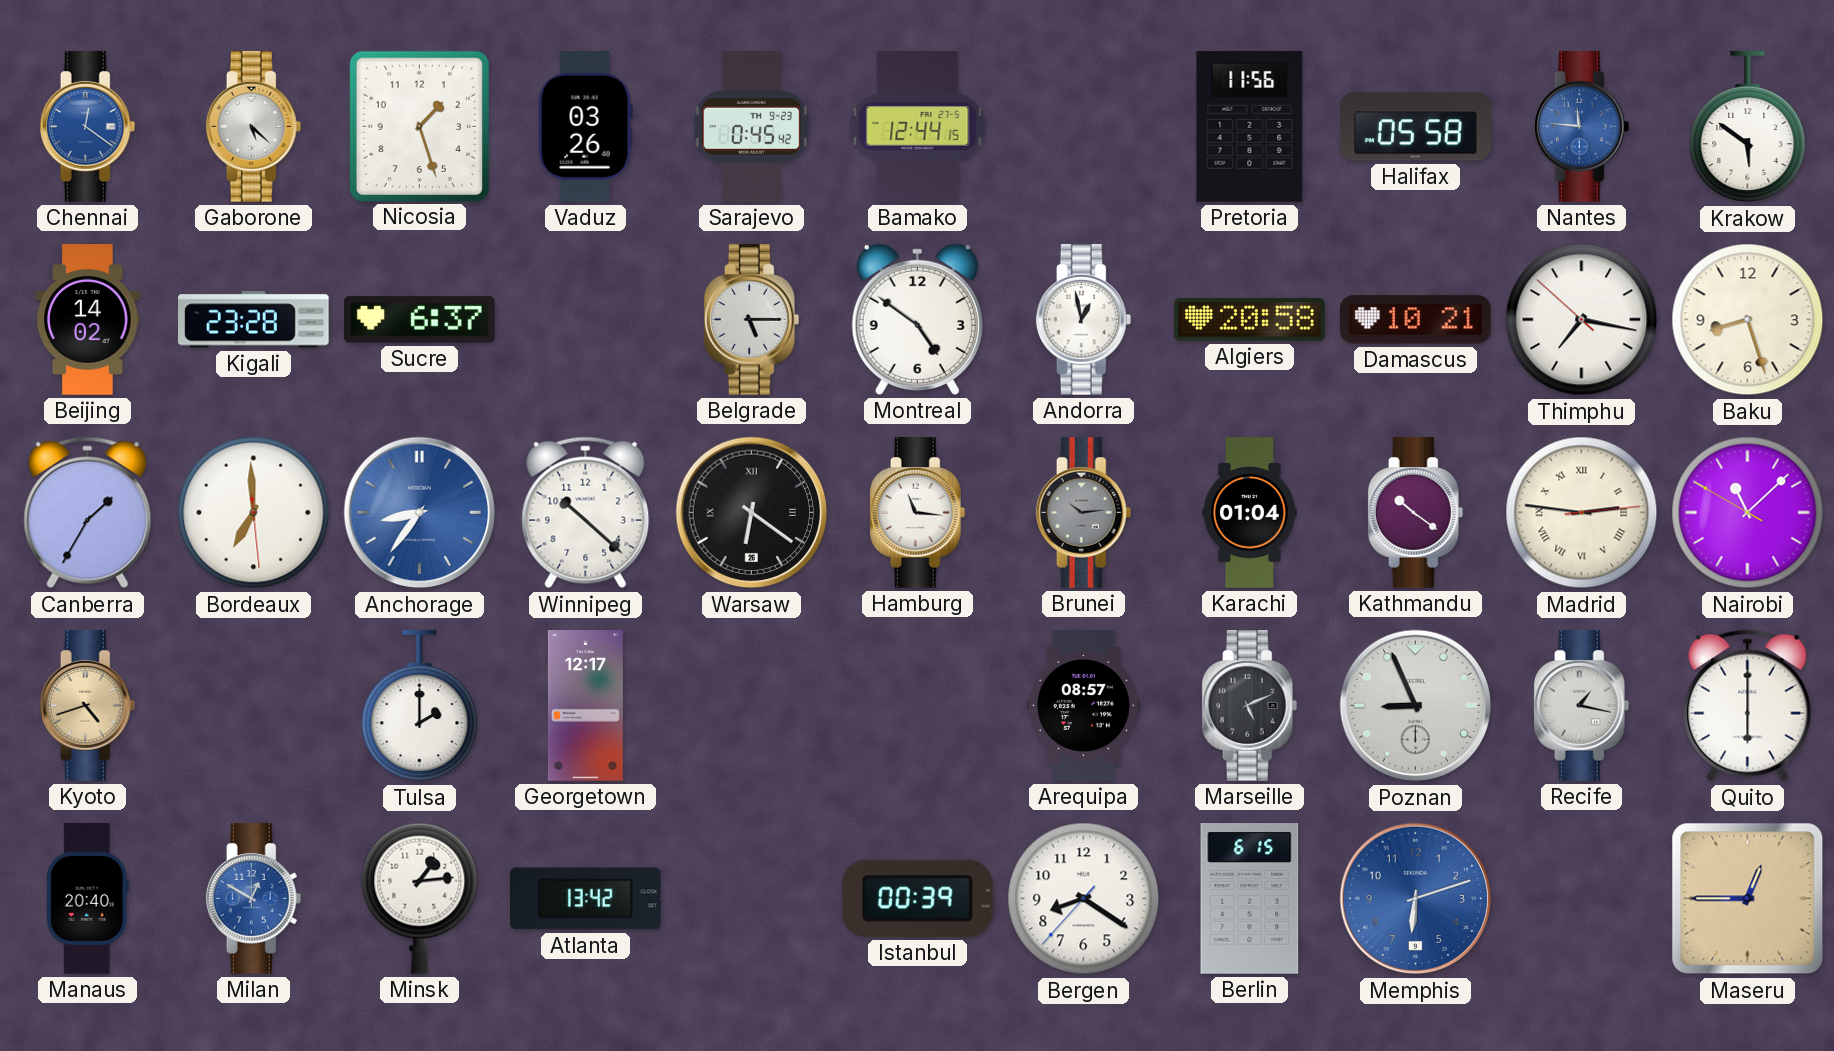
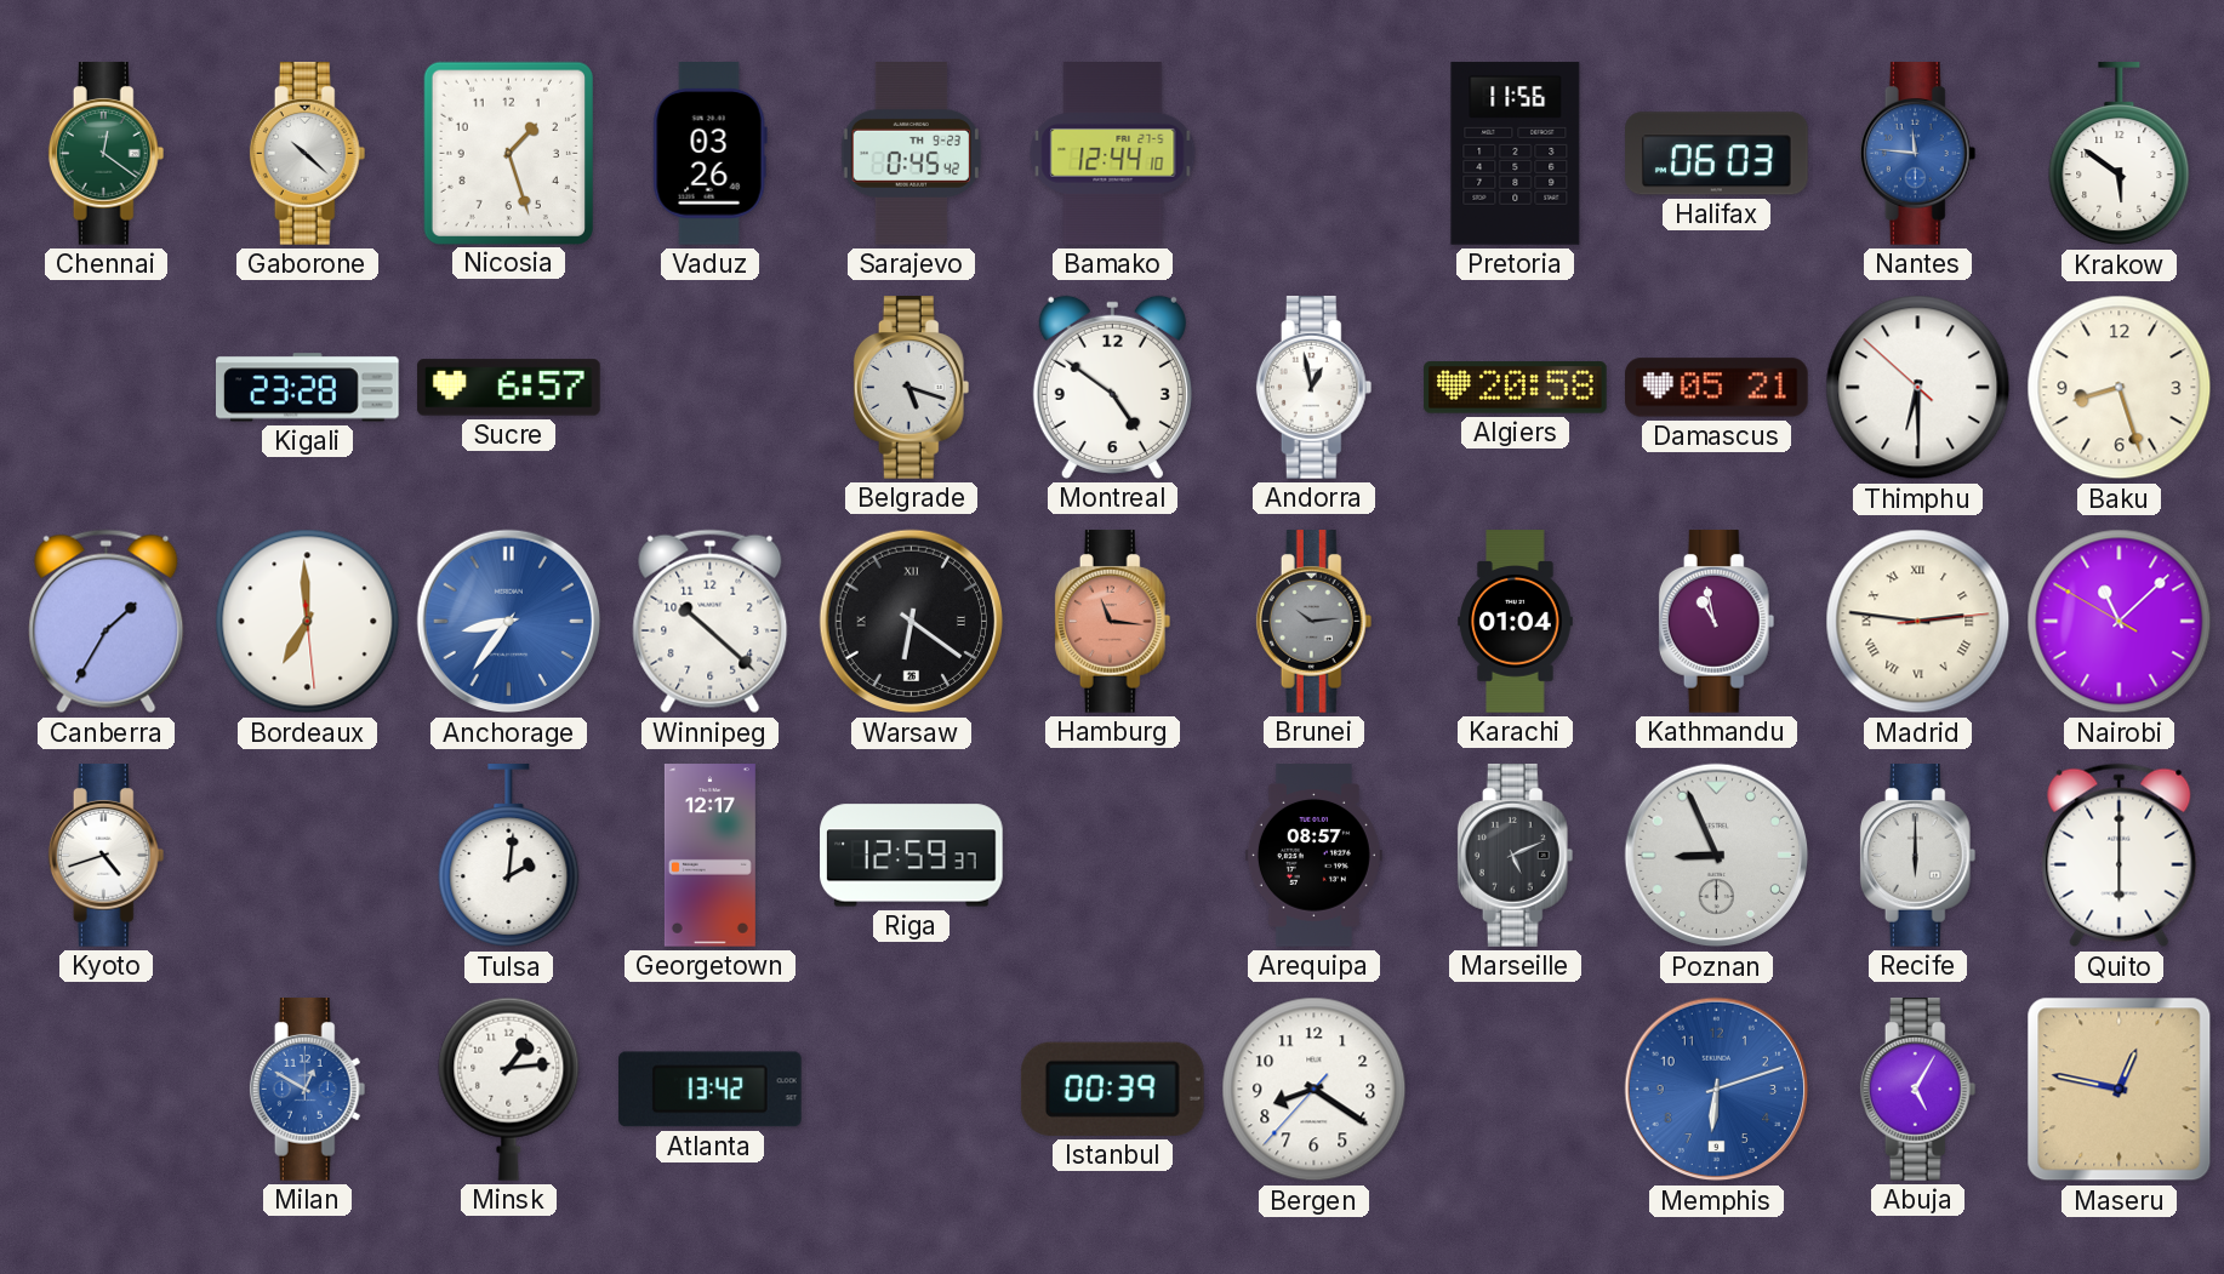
Chennai dial: blue -> green (107, 154)
Gaborone: 5:22 -> 10:22 (308, 154)
Bamako: 12:44:15 -> 12:44:10 (1113, 154)
Halifax: 05:58 -> 06:03 (1717, 154)
Beijing: 14:02 -> none (88, 320)
Sucre: 6:37 -> 6:57 (509, 388)
Belgrade: 5:15 -> 5:18 (912, 388)
Damascus: 10:21 -> 05:21 (1717, 388)
Thimphu: 7:16 -> 6:29 (1918, 388)
Hamburg dial: white -> salmon (1113, 622)
Kathmandu: 10:21 -> 10:58 (1717, 622)
Kyoto dial: champagne -> white (107, 856)
Tulsa: 2:00 -> 2:01 (509, 856)
Riga: none -> 12:59 (912, 856)
Recife: 1:17 -> 6:00 (1918, 856)
Manaus: 20:40 -> none (87, 899)
Berlin: 6:15 -> none (1250, 899)
Abuja: none -> 5:05 (1918, 1090)
Maseru: 12:45 -> 12:47 (2120, 1090)
